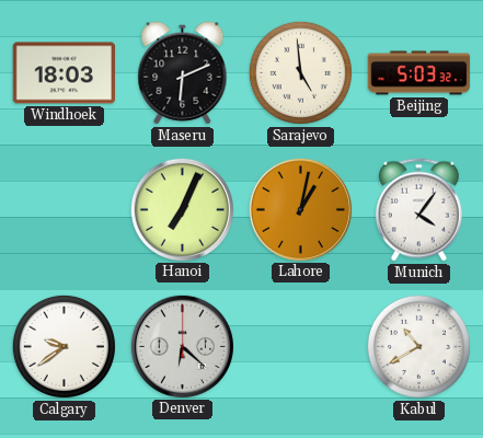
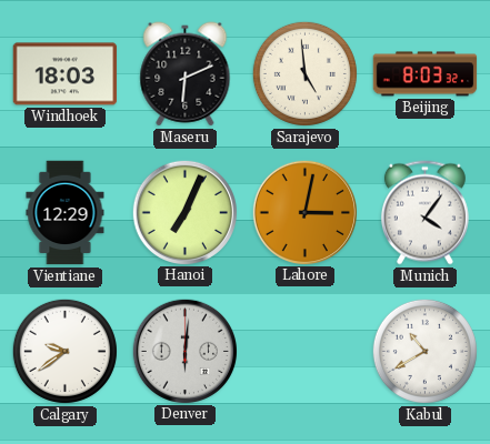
Beijing: 5:03 -> 8:03 (426, 74)
Vientiane: none -> 12:29 (66, 213)
Lahore: 1:02 -> 3:02 (304, 212)
Denver: 6:22 -> 6:01 (184, 351)
